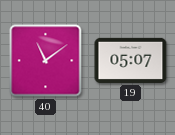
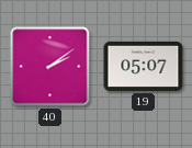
40: 11:09 -> 2:09 (50, 67)
